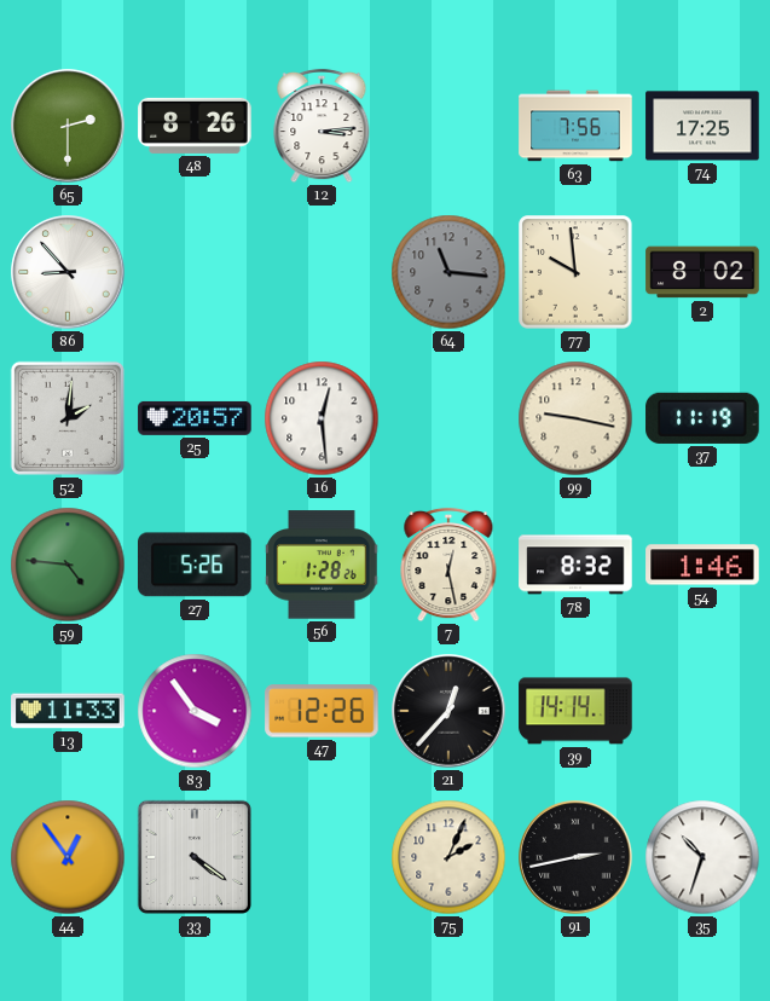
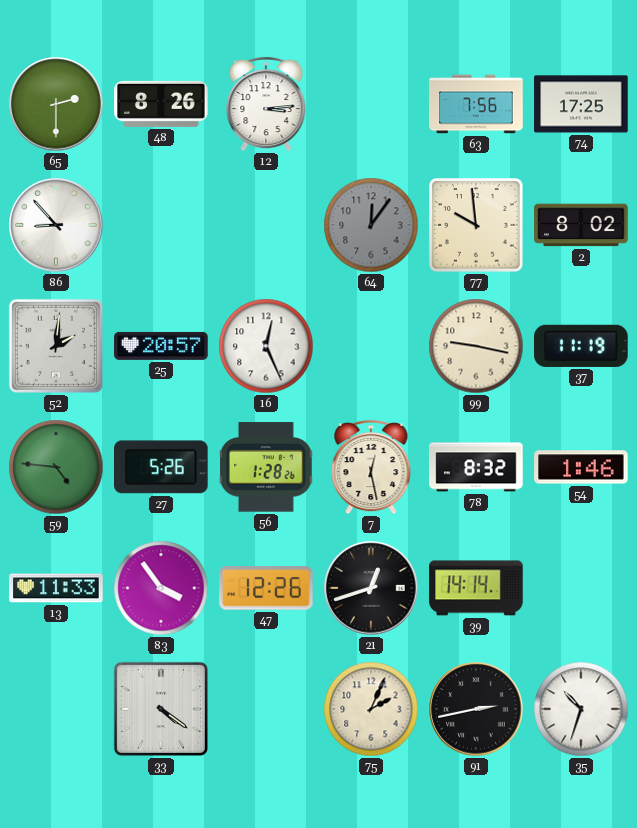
64: 11:16 -> 12:06 (371, 225)
16: 12:29 -> 12:26 (266, 346)
21: 12:37 -> 12:42 (371, 588)
44: 12:54 -> none (68, 857)
